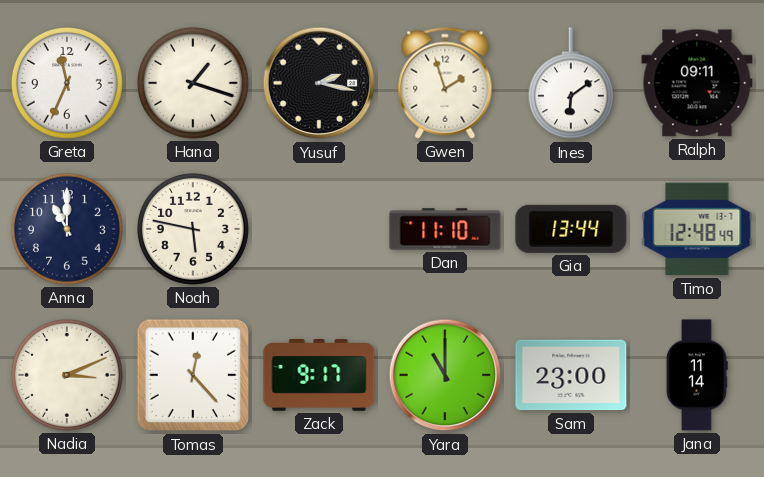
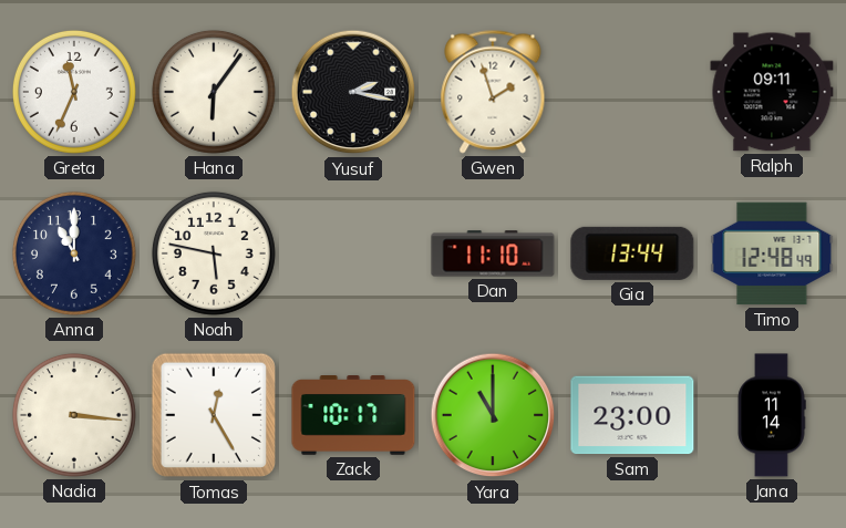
Hana: 1:18 -> 6:06 (214, 92)
Ines: 6:09 -> none (571, 84)
Nadia: 3:11 -> 3:16 (74, 415)
Tomas: 12:23 -> 12:25 (214, 415)
Zack: 9:17 -> 10:17 (353, 415)
